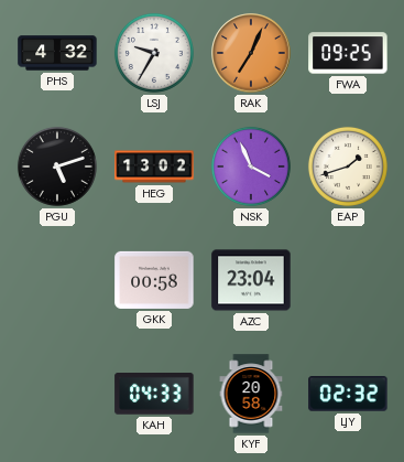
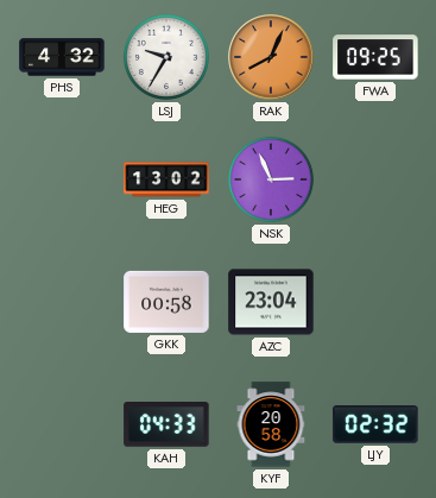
RAK: 7:04 -> 8:04 (271, 57)
PGU: 5:12 -> none (57, 166)
NSK: 3:56 -> 2:56 (271, 179)
EAP: 1:42 -> none (348, 166)
